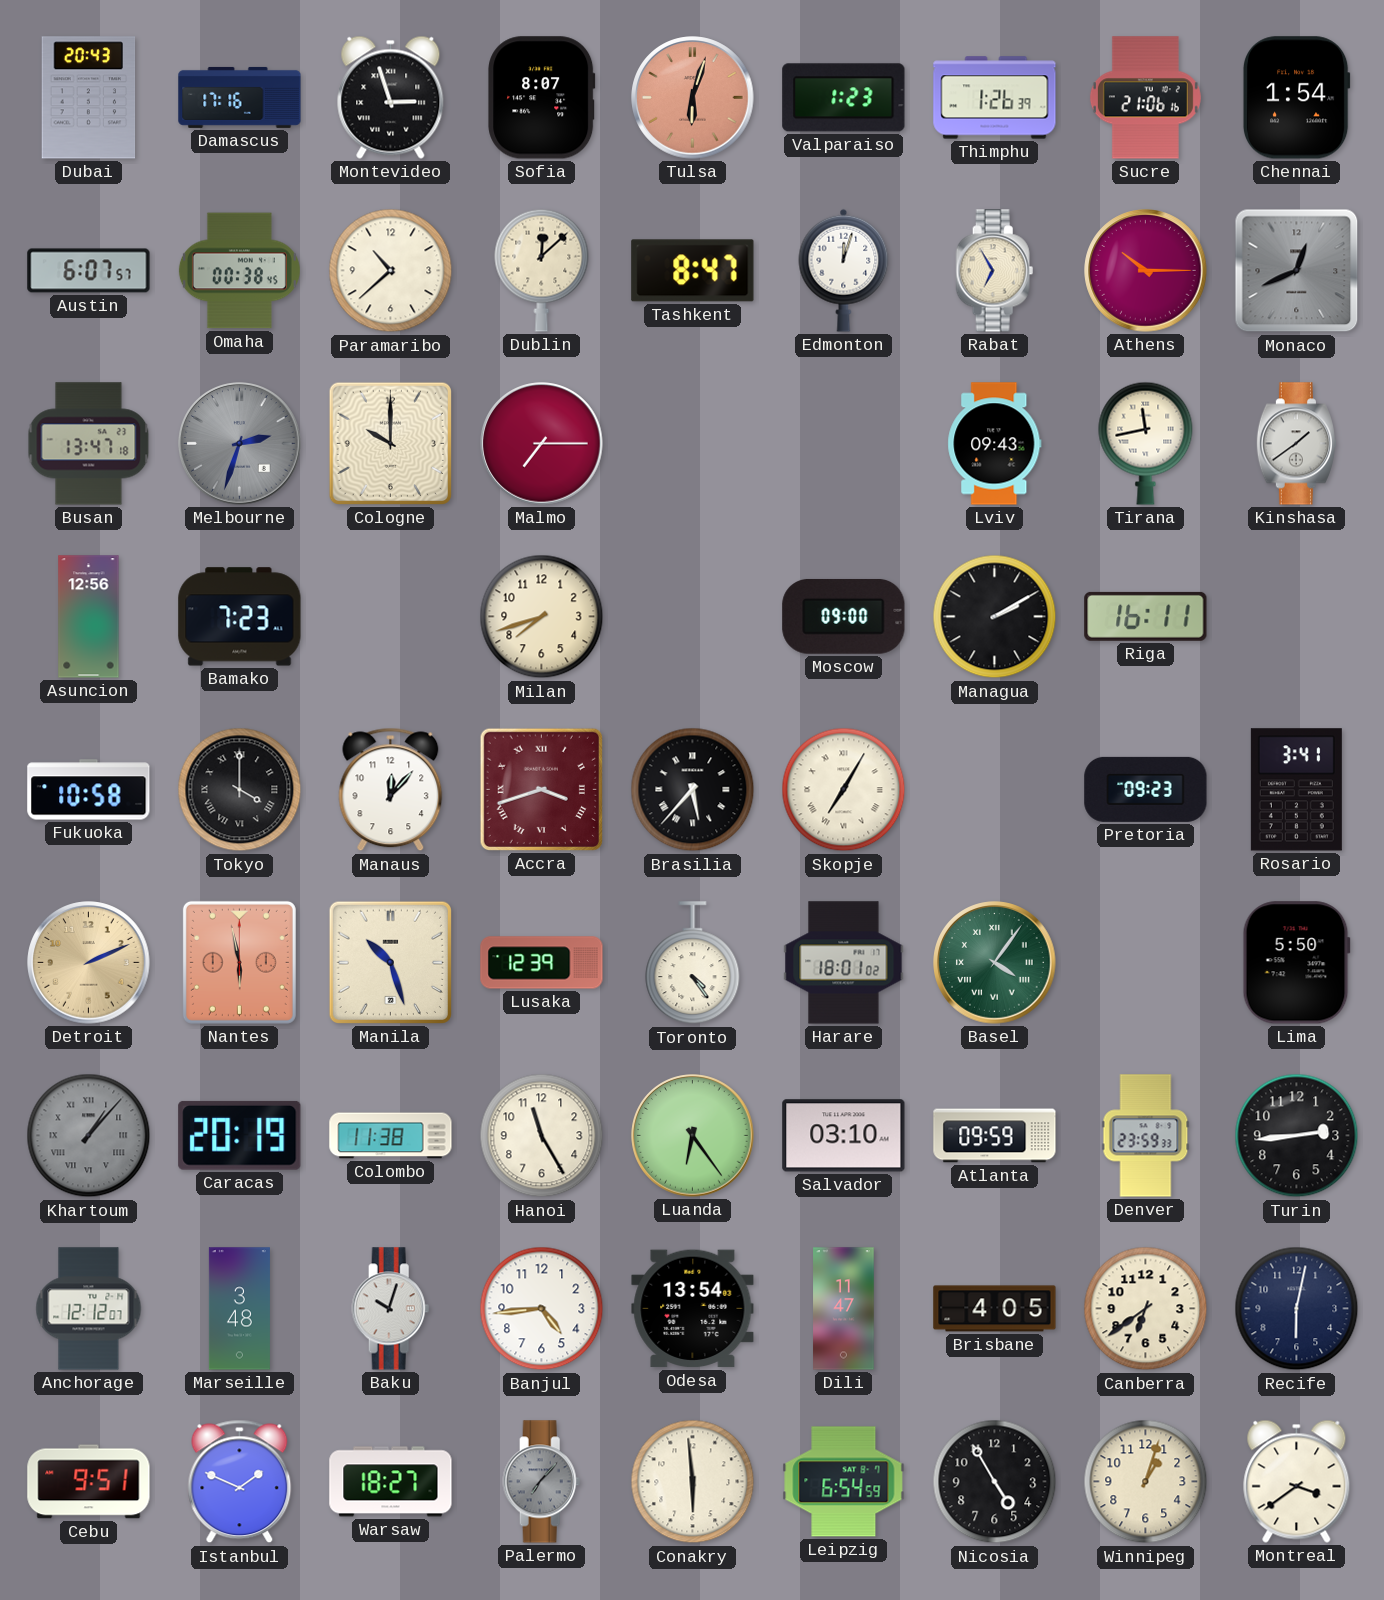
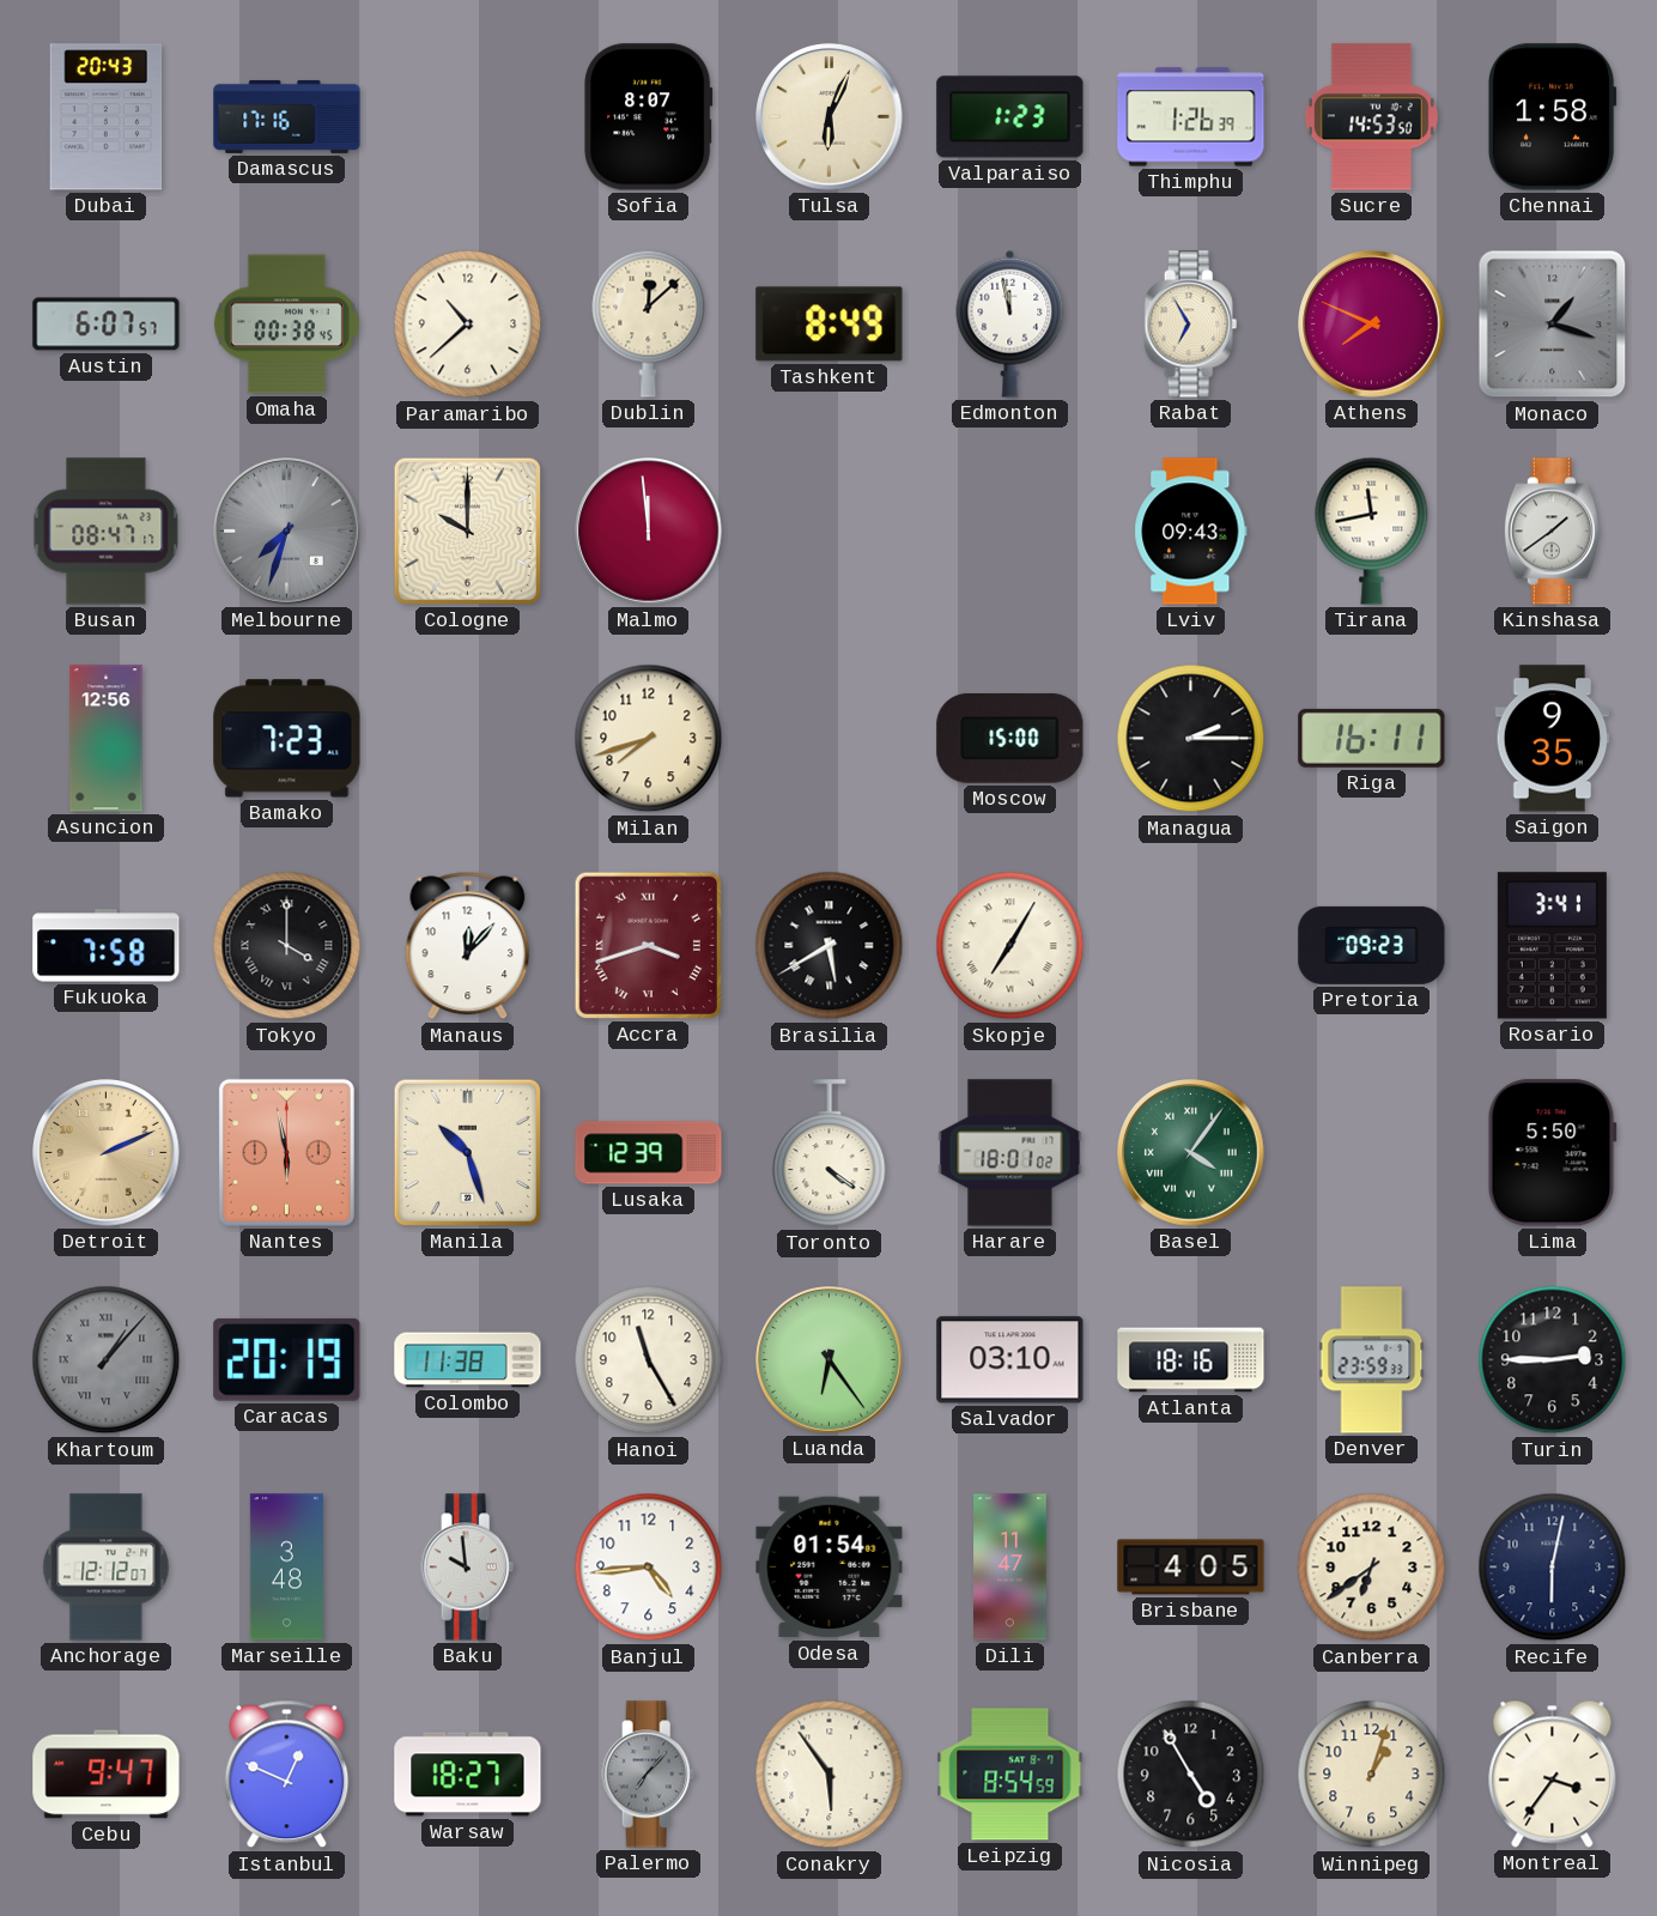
Montevideo: 2:57 -> none (391, 97)
Tulsa: 6:03 -> 6:04 (830, 117)
Tulsa dial: salmon -> cream (830, 117)
Sucre: 21:06 -> 14:53 (1371, 117)
Chennai: 1:54 -> 1:58 (1552, 117)
Tashkent: 8:47 -> 8:49 (830, 325)
Edmonton: 12:03 -> 11:58 (1010, 323)
Athens: 10:15 -> 7:49 (1372, 325)
Monaco: 12:41 -> 1:18 (1553, 325)
Busan: 13:47 -> 08:47 (107, 532)
Melbourne: 2:33 -> 7:33 (287, 532)
Malmo: 7:15 -> 11:59 (649, 532)
Moscow: 09:00 -> 15:00 (1010, 738)
Managua: 2:10 -> 2:15 (1191, 739)
Saigon: none -> 9:35 (1553, 739)
Fukuoka: 10:58 -> 7:58 (107, 946)
Brasilia: 5:37 -> 5:40 (830, 946)
Toronto: 4:24 -> 4:21 (830, 1153)
Atlanta: 09:59 -> 18:16 (1191, 1360)
Turin: 2:44 -> 2:45 (1553, 1360)
Baku: 10:03 -> 9:59 (468, 1568)
Odesa: 13:54 -> 01:54 (830, 1568)
Cebu: 9:51 -> 9:47 (107, 1775)
Istanbul: 1:49 -> 12:49 (287, 1775)
Conakry: 5:59 -> 5:54 (830, 1775)
Leipzig: 6:54 -> 8:54 (1010, 1775)
Montreal: 3:39 -> 3:36 (1553, 1773)
